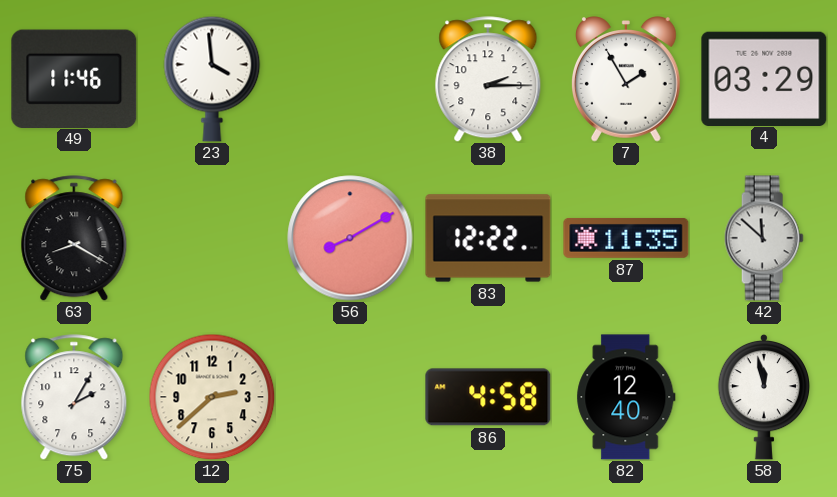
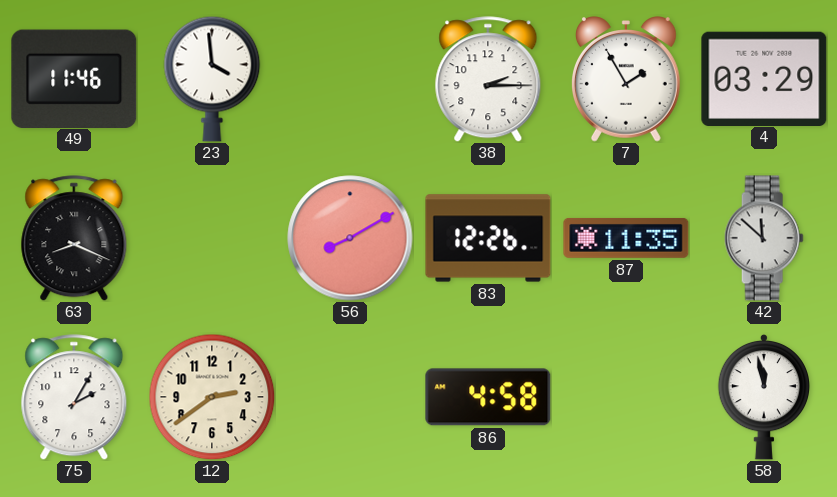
63: 8:20 -> 8:19 (74, 238)
83: 12:22 -> 12:26 (488, 238)
12: 2:38 -> 2:39 (212, 397)
82: 12:40 -> none (626, 397)
